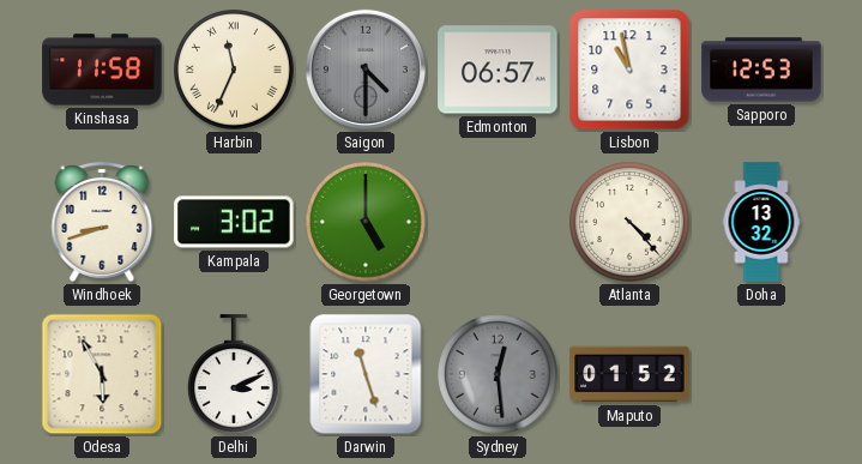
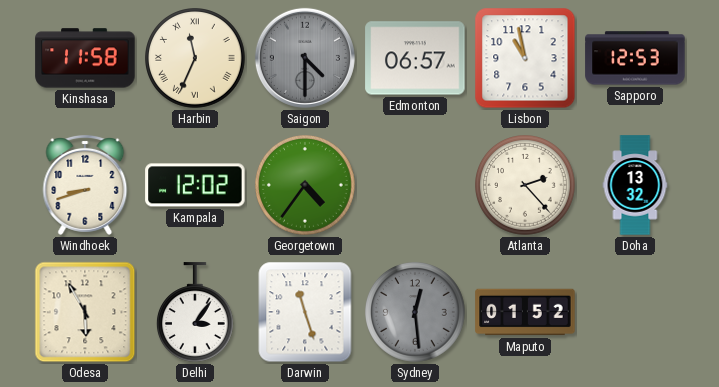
Kampala: 3:02 -> 12:02 (195, 185)
Georgetown: 5:00 -> 4:36 (306, 186)
Atlanta: 4:23 -> 2:23 (526, 186)
Delhi: 3:11 -> 3:06 (195, 312)
